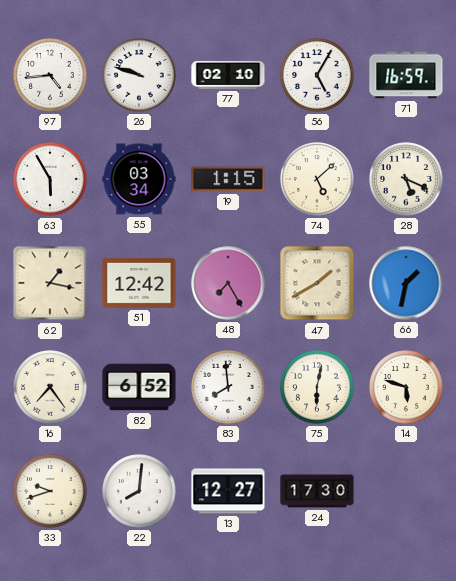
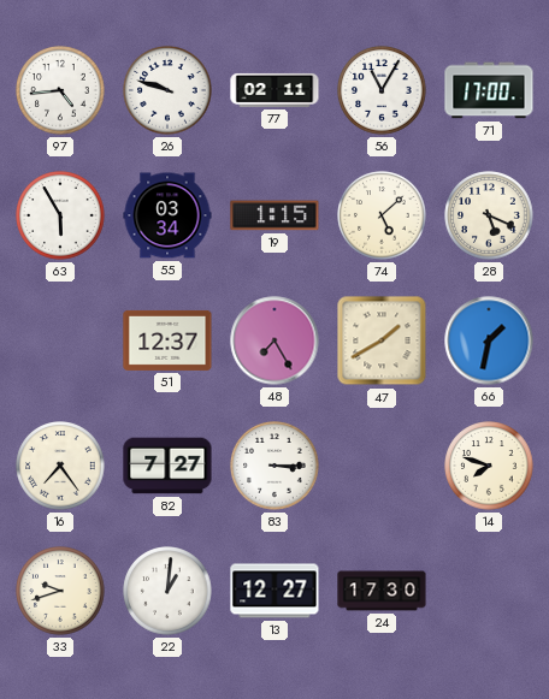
77: 02:10 -> 02:11 (274, 90)
56: 5:05 -> 11:05 (382, 90)
71: 16:59 -> 17:00 (489, 90)
62: 1:17 -> none (50, 283)
51: 12:42 -> 12:37 (167, 340)
82: 6:52 -> 7:27 (167, 466)
83: 7:59 -> 3:15 (274, 466)
75: 6:02 -> none (317, 387)
14: 5:48 -> 7:48 (489, 466)
22: 8:01 -> 1:01 (167, 591)
